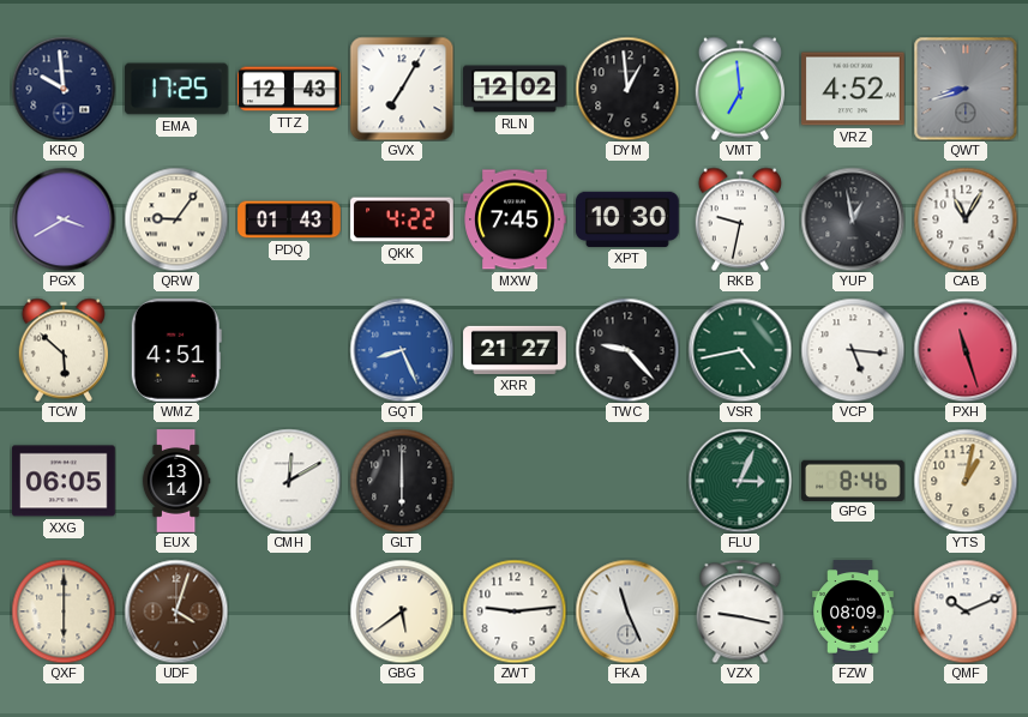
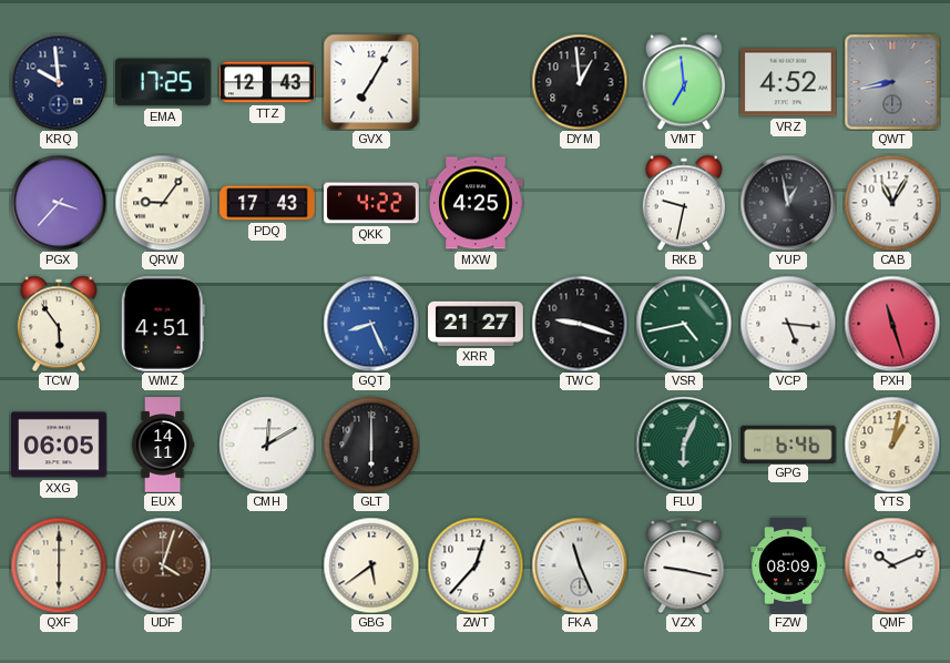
RLN: 12:02 -> none (515, 89)
QWT: 8:42 -> 8:43 (892, 82)
PGX: 3:40 -> 3:37 (59, 203)
PDQ: 01:43 -> 17:43 (267, 203)
MXW: 7:45 -> 4:25 (476, 203)
XPT: 10:30 -> none (627, 219)
TCW: 5:52 -> 5:54 (58, 324)
TWC: 9:23 -> 9:18 (580, 324)
EUX: 13:14 -> 14:11 (163, 445)
FLU: 3:04 -> 6:04 (684, 445)
GPG: 8:46 -> 6:46 (788, 443)
ZWT: 9:14 -> 12:37 (476, 565)
